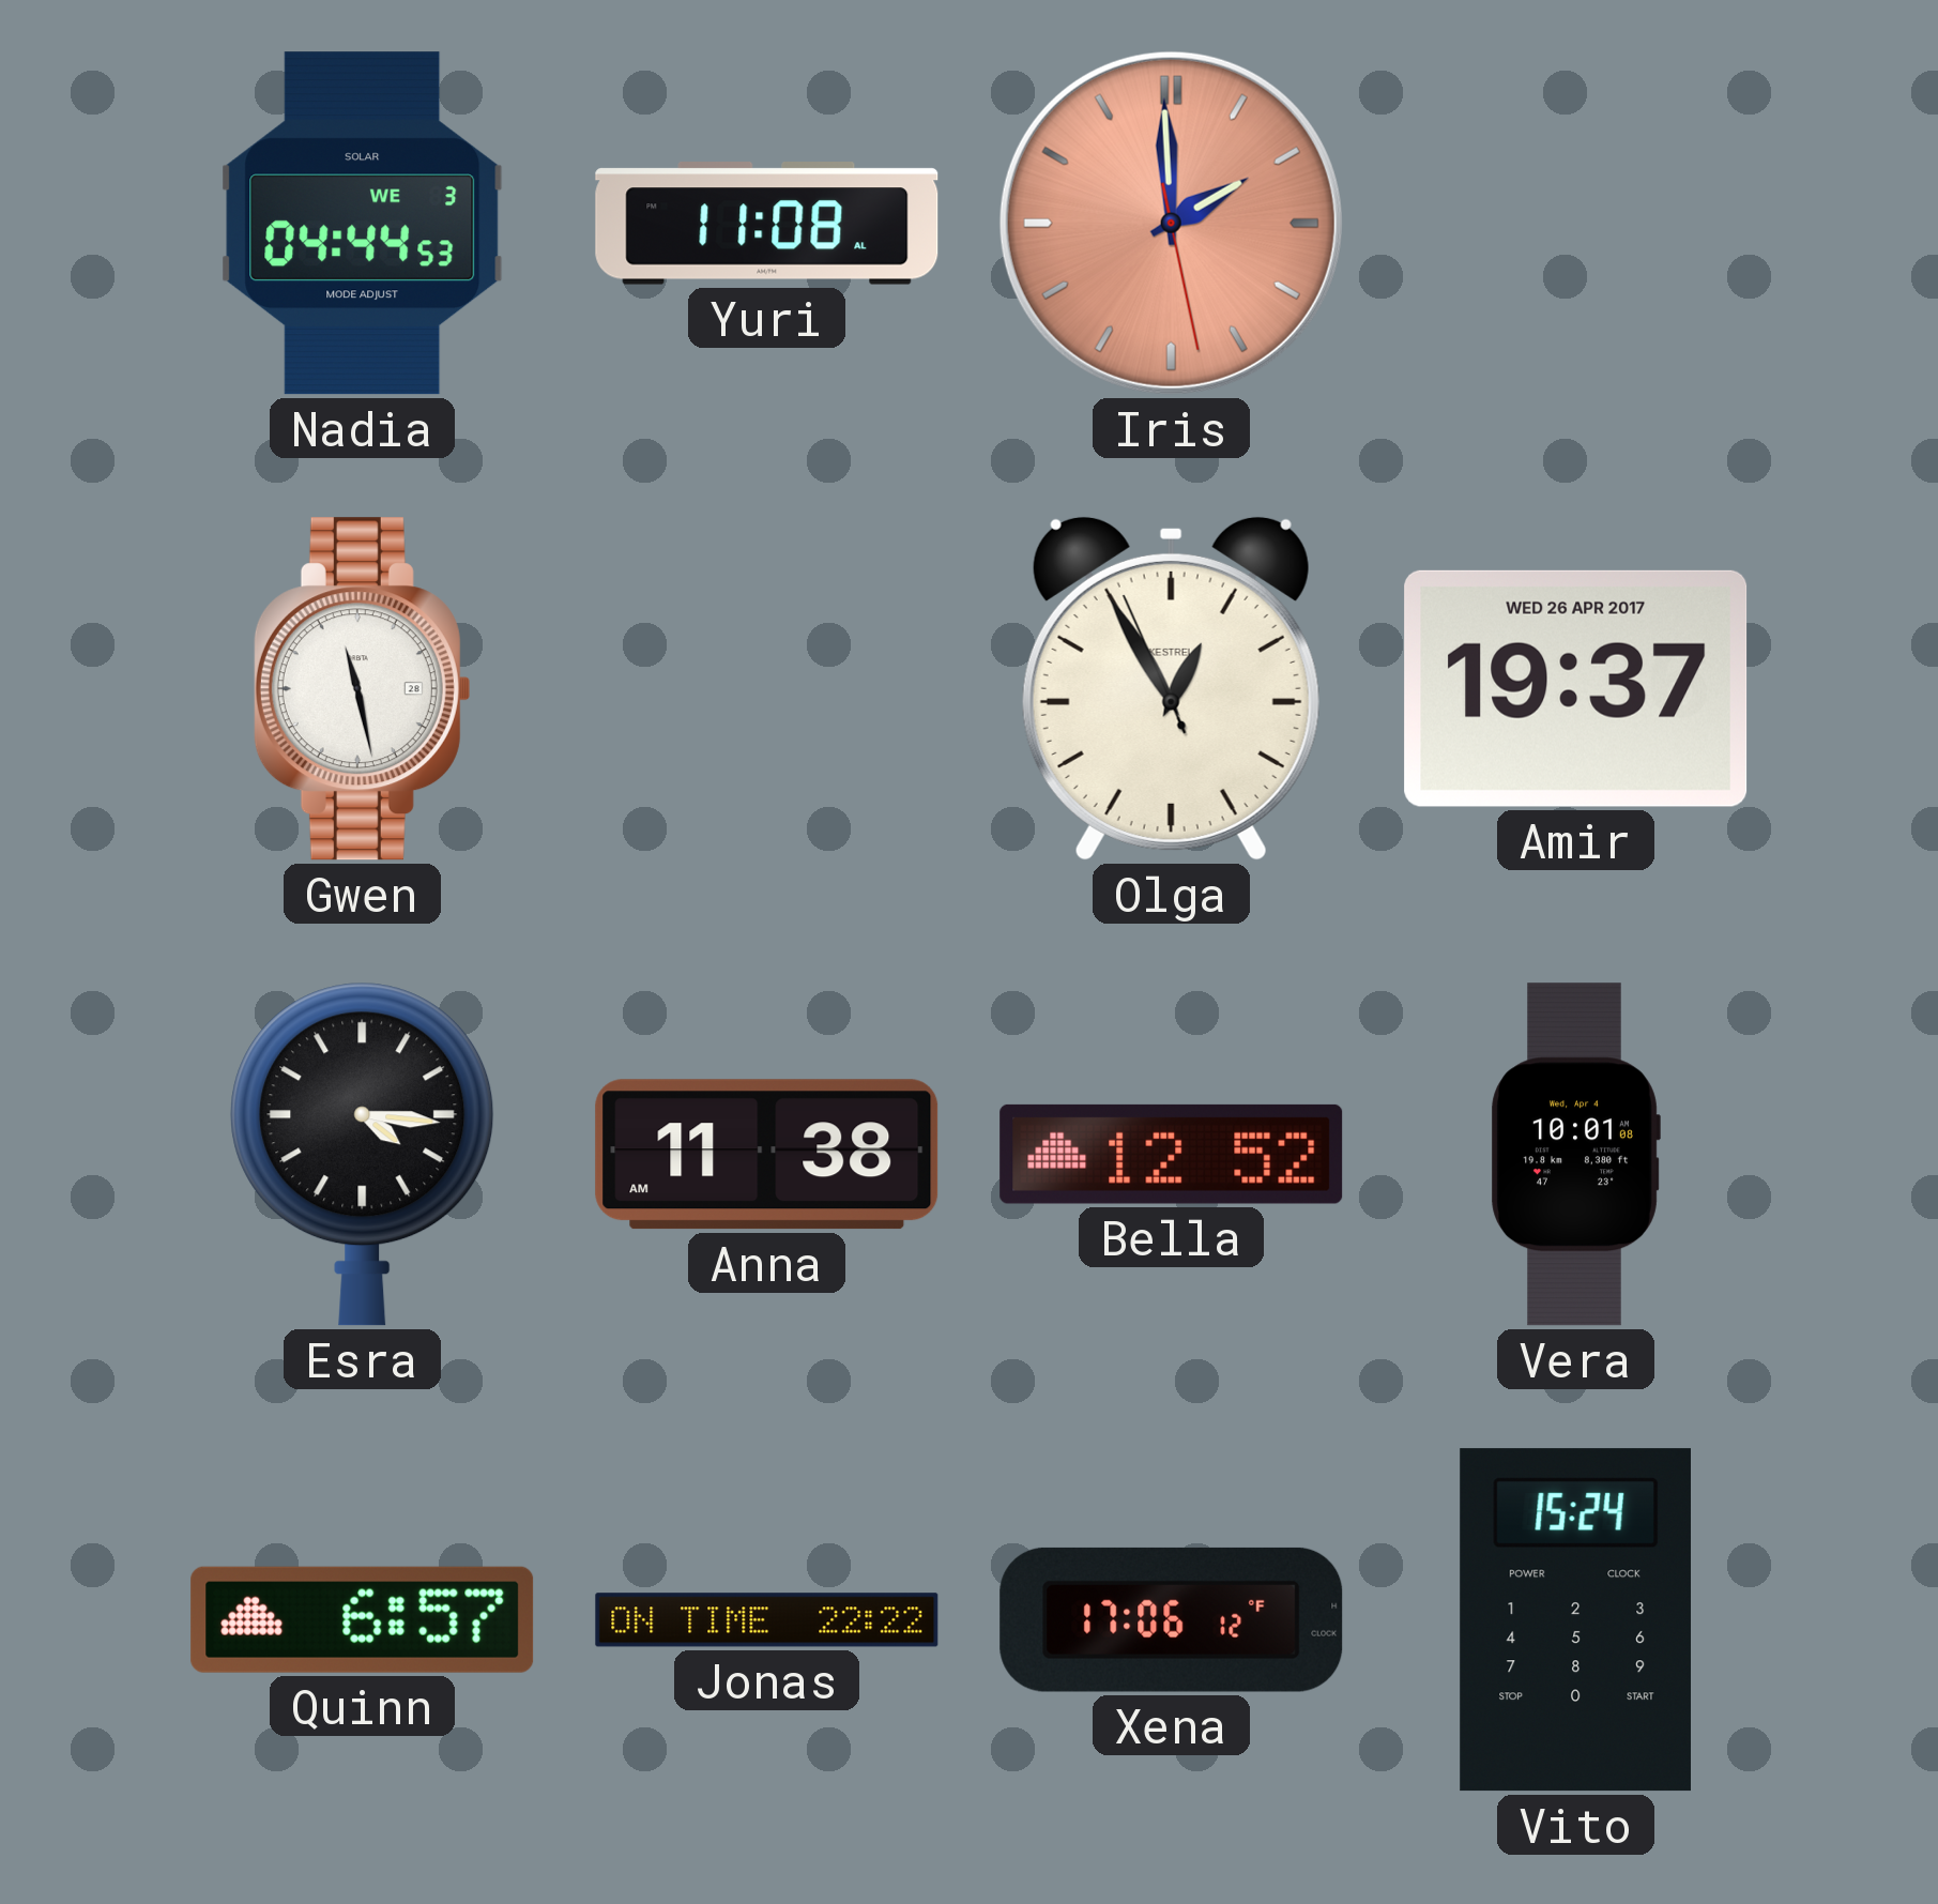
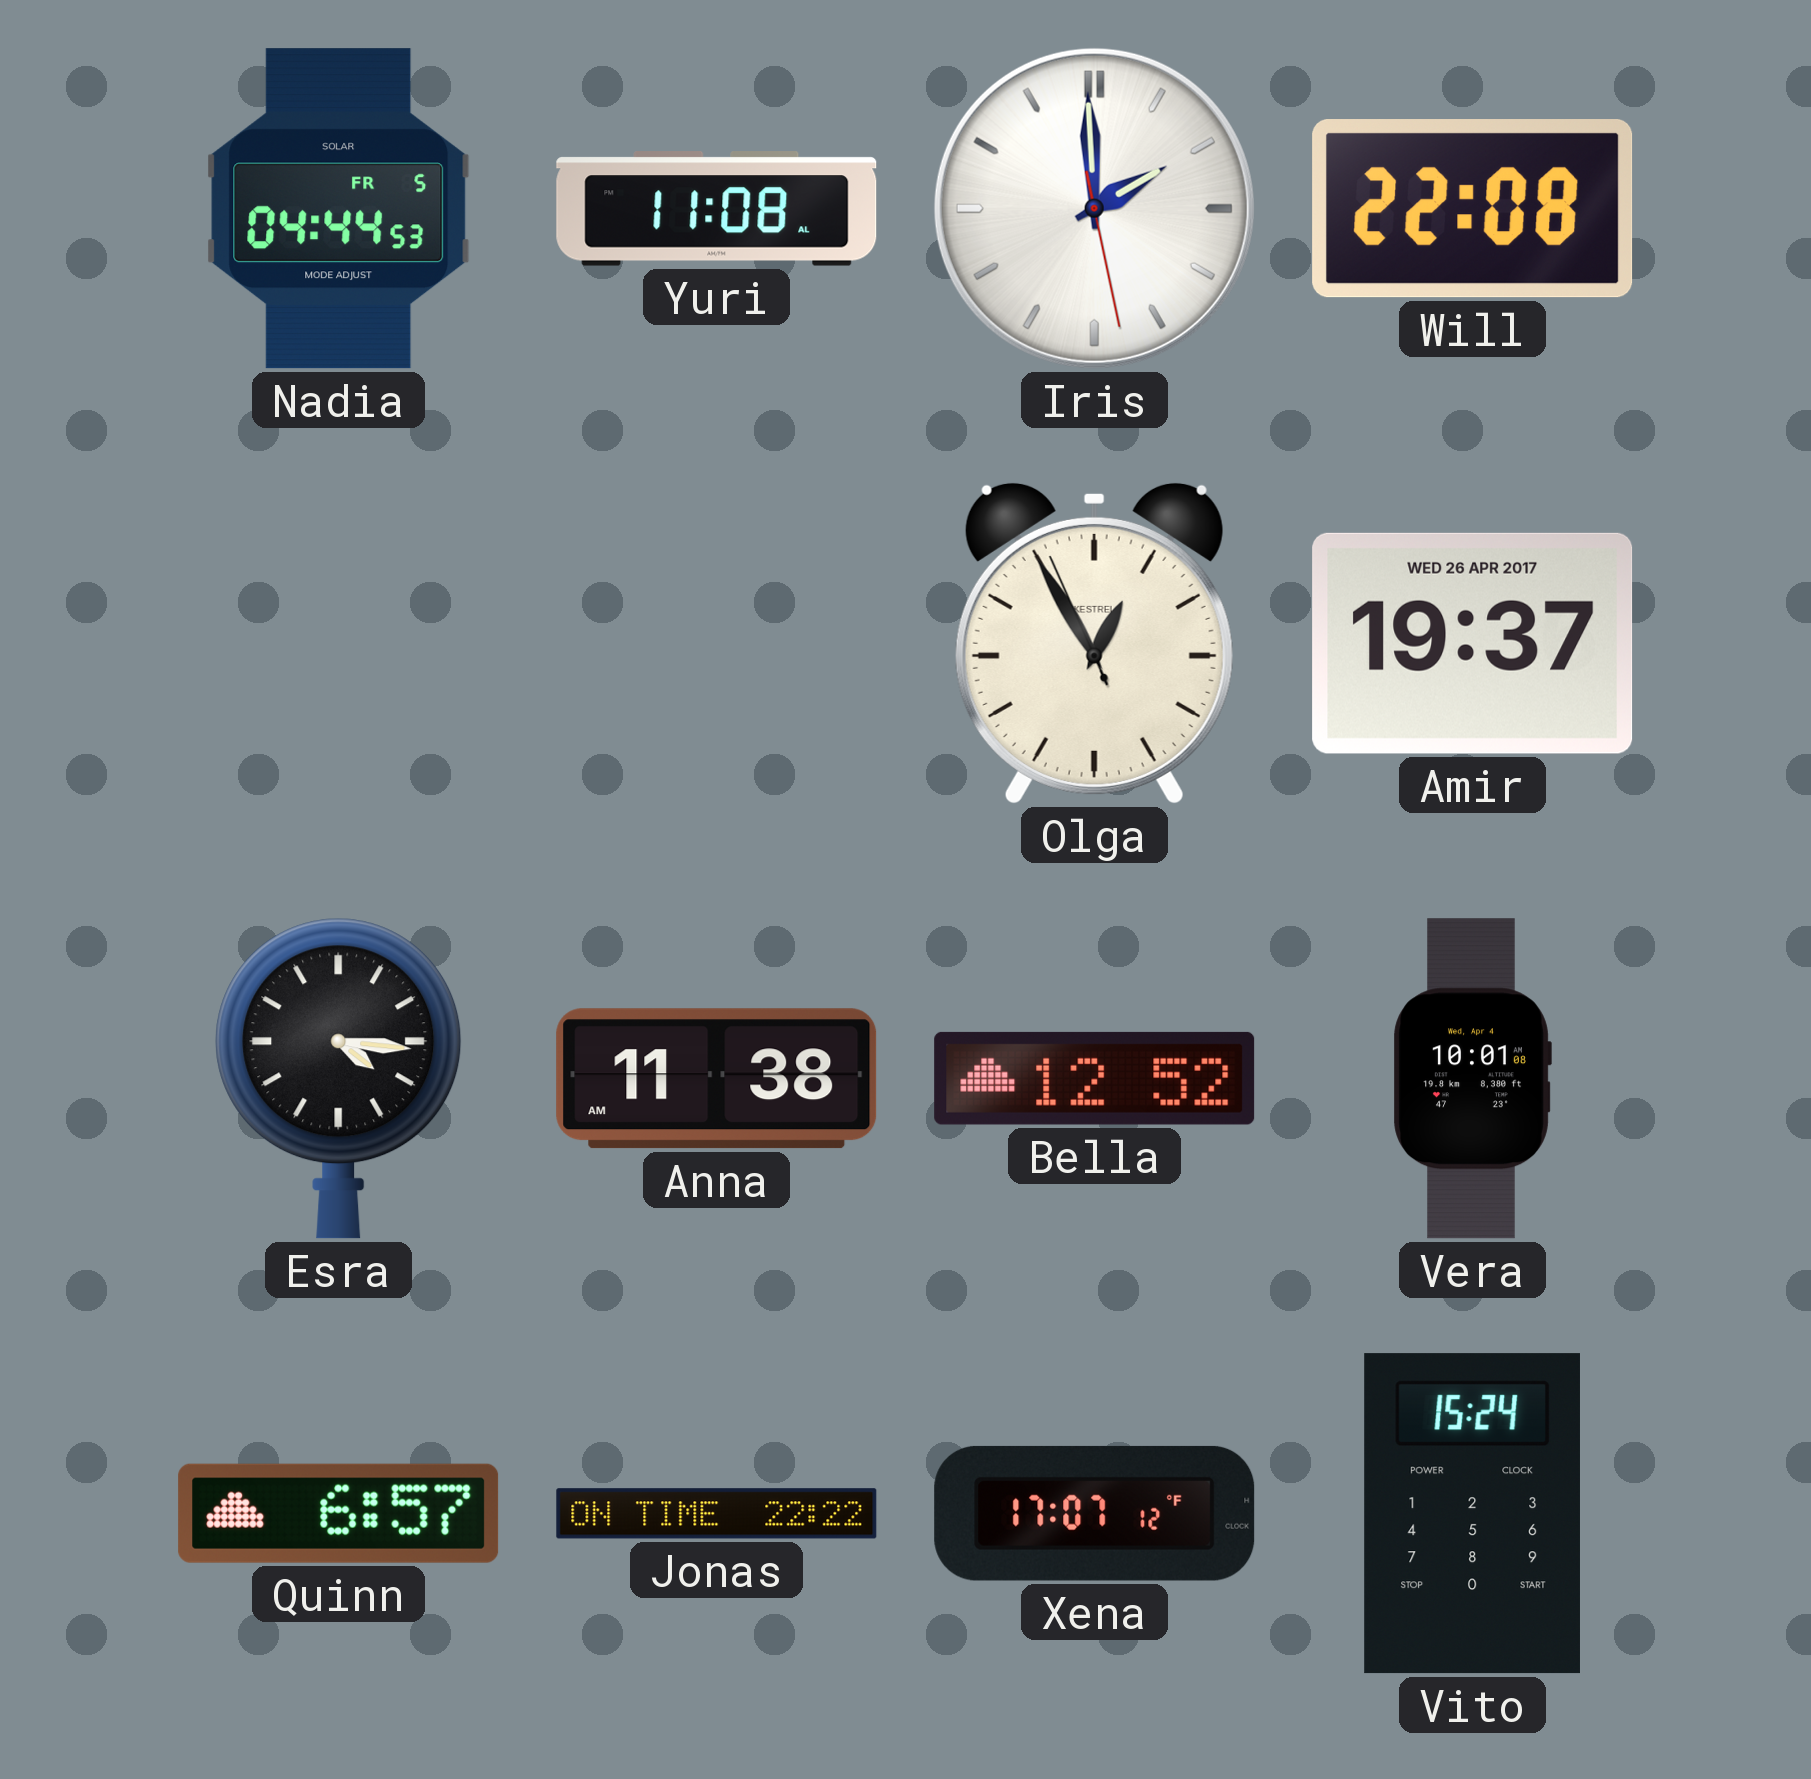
Nadia date: WE 3 -> FR 5 (339, 209)
Iris dial: salmon -> white (1094, 208)
Will: none -> 22:08 (1473, 209)
Gwen: 11:28 -> none (362, 689)
Xena: 17:06 -> 17:07 (1095, 1513)
